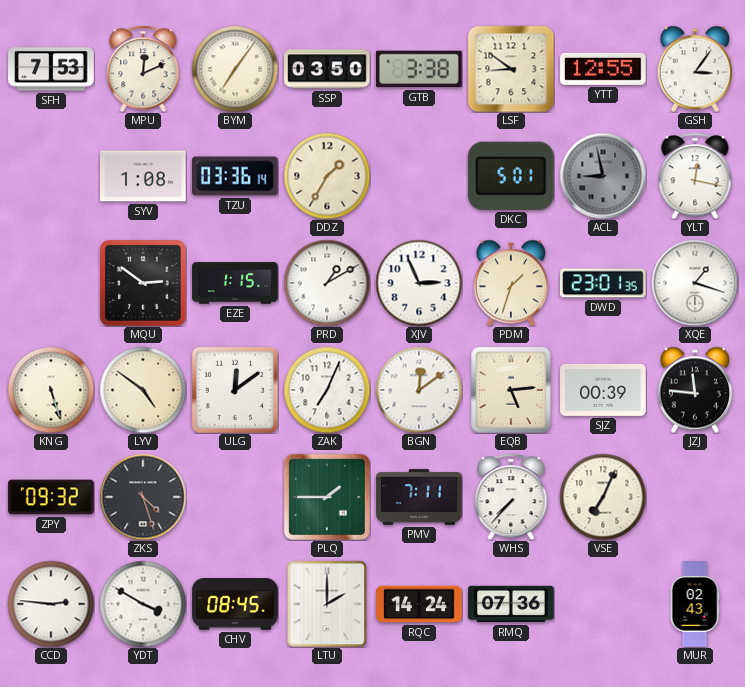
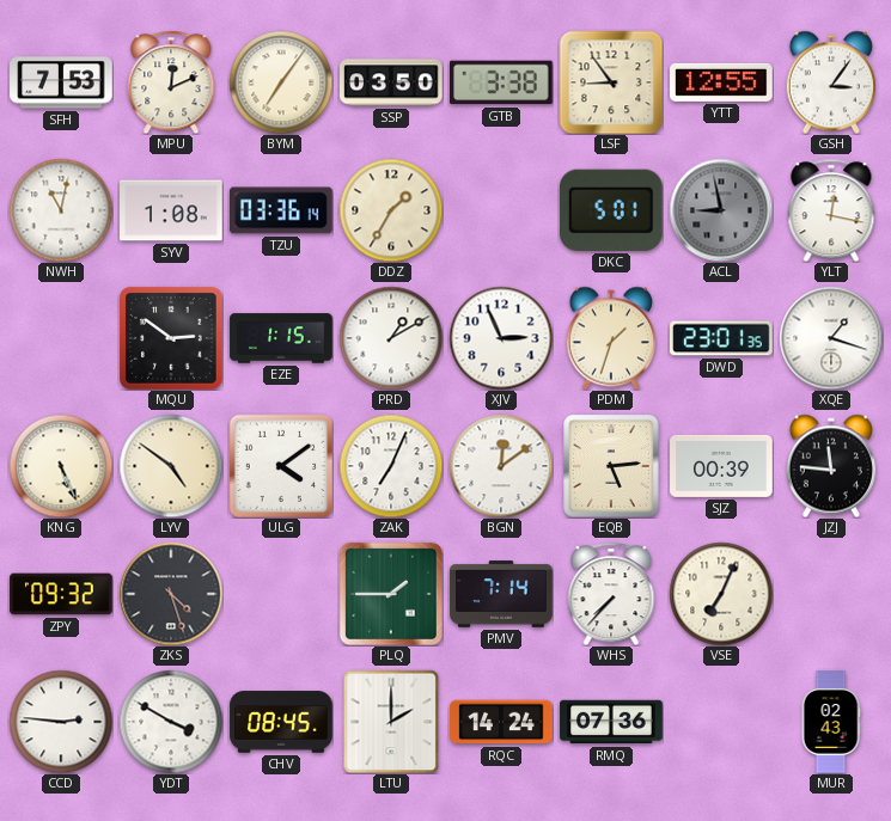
LSF: 8:51 -> 8:54 (611, 82)
NWH: none -> 11:02 (61, 210)
KNG: 5:27 -> 5:26 (61, 466)
ULG: 12:09 -> 4:09 (280, 465)
PMV: 7:11 -> 7:14 (501, 594)
